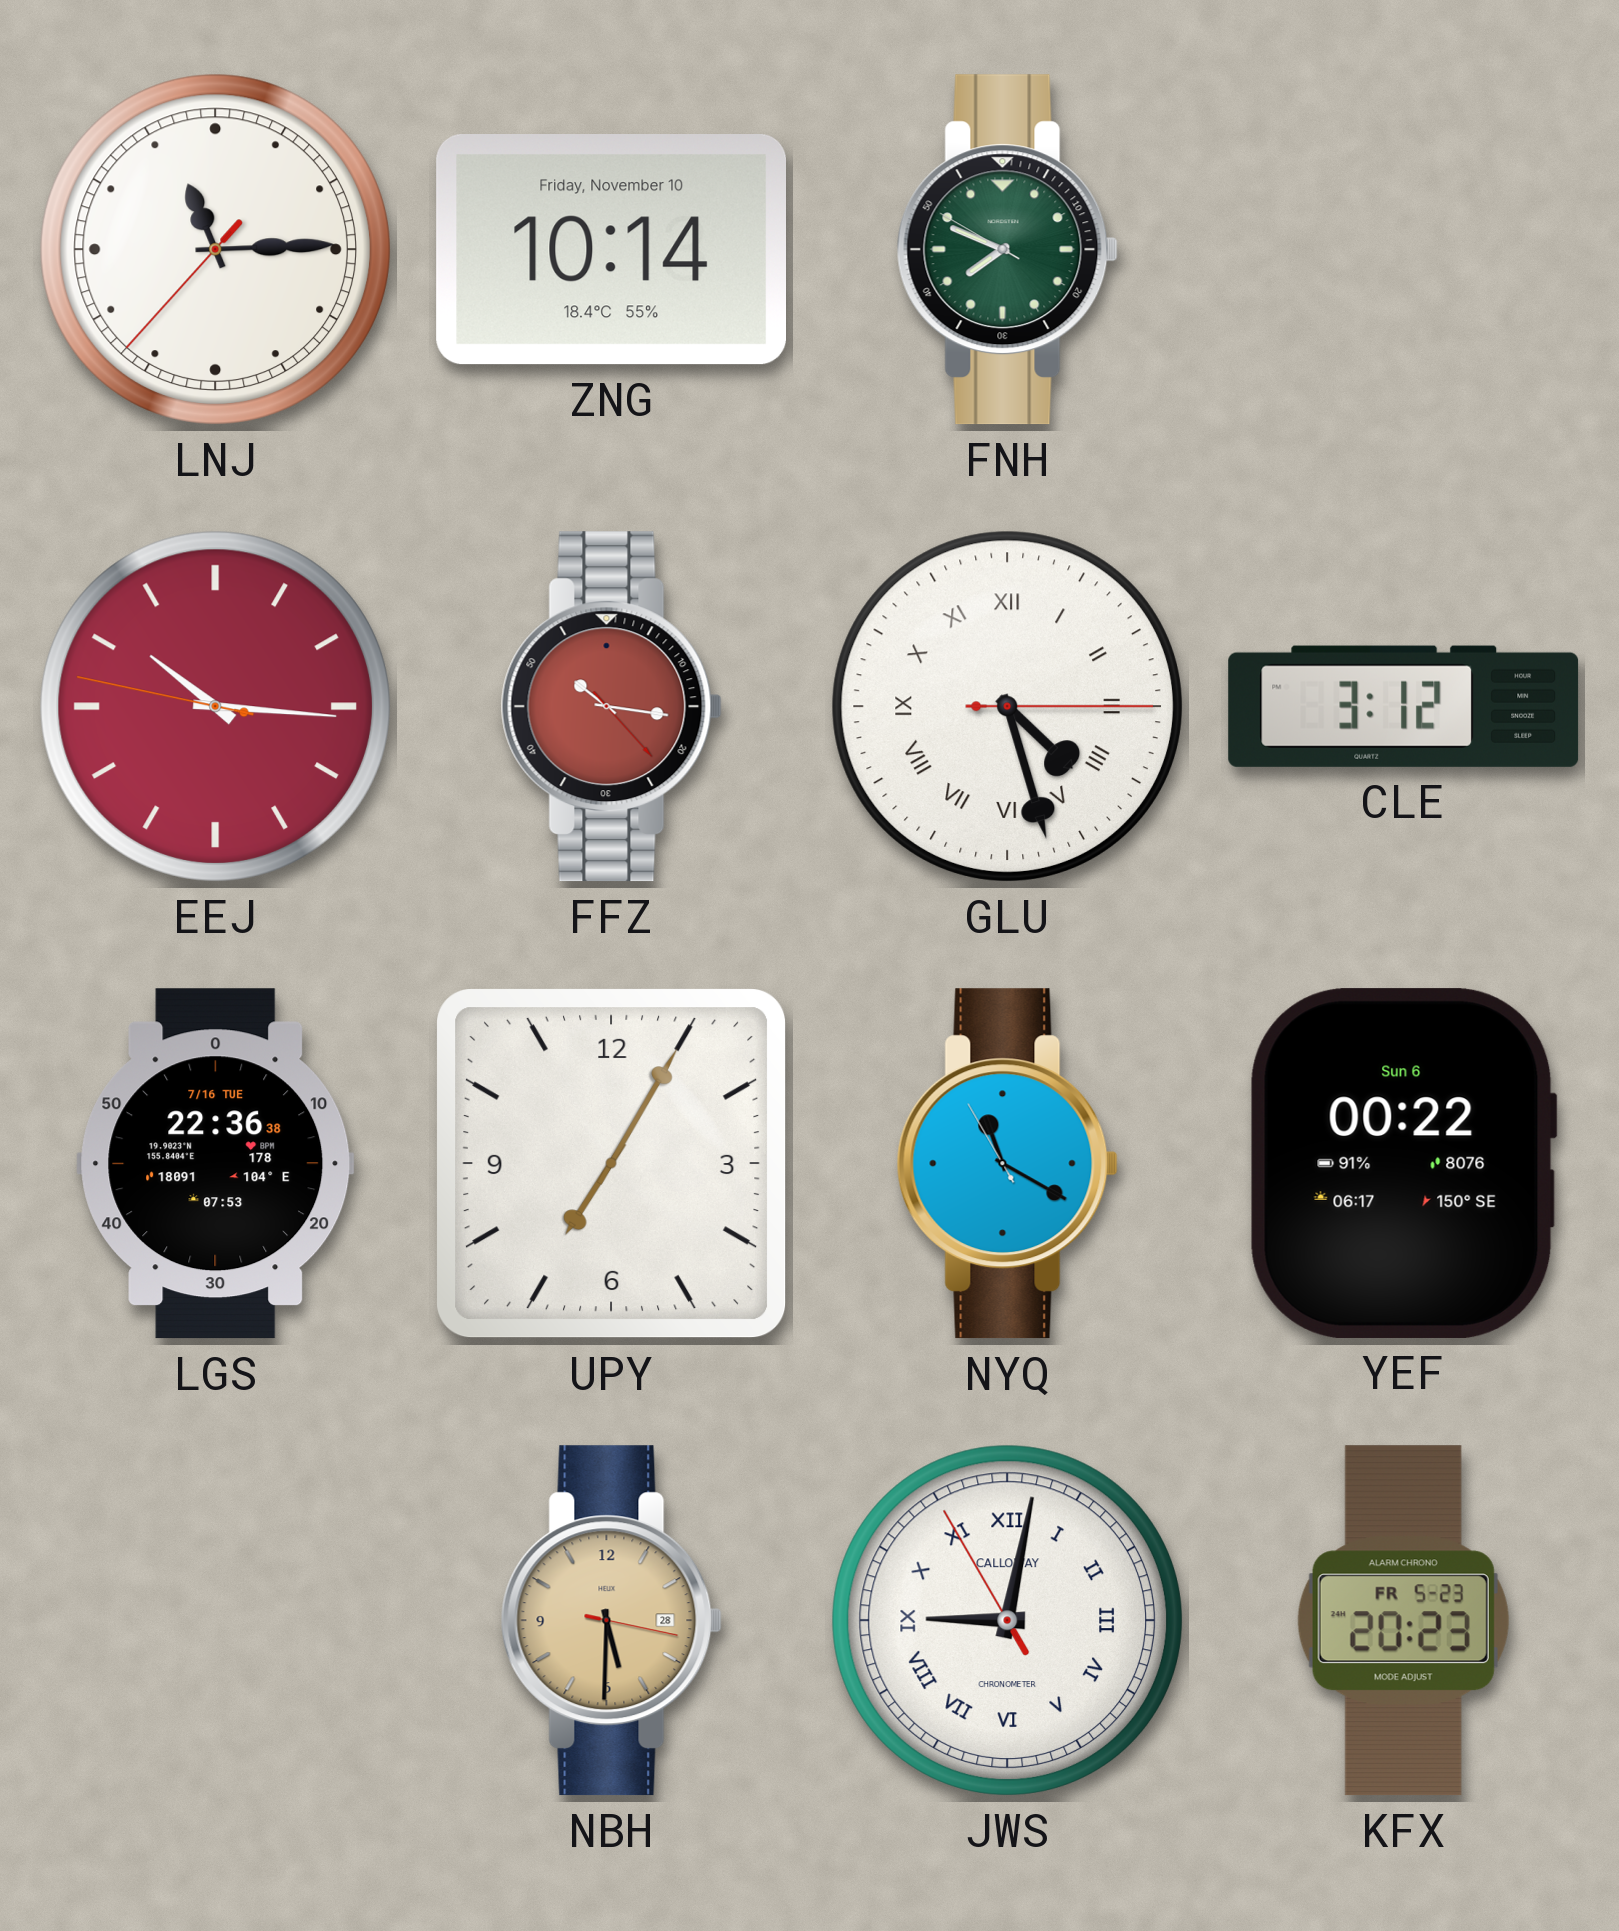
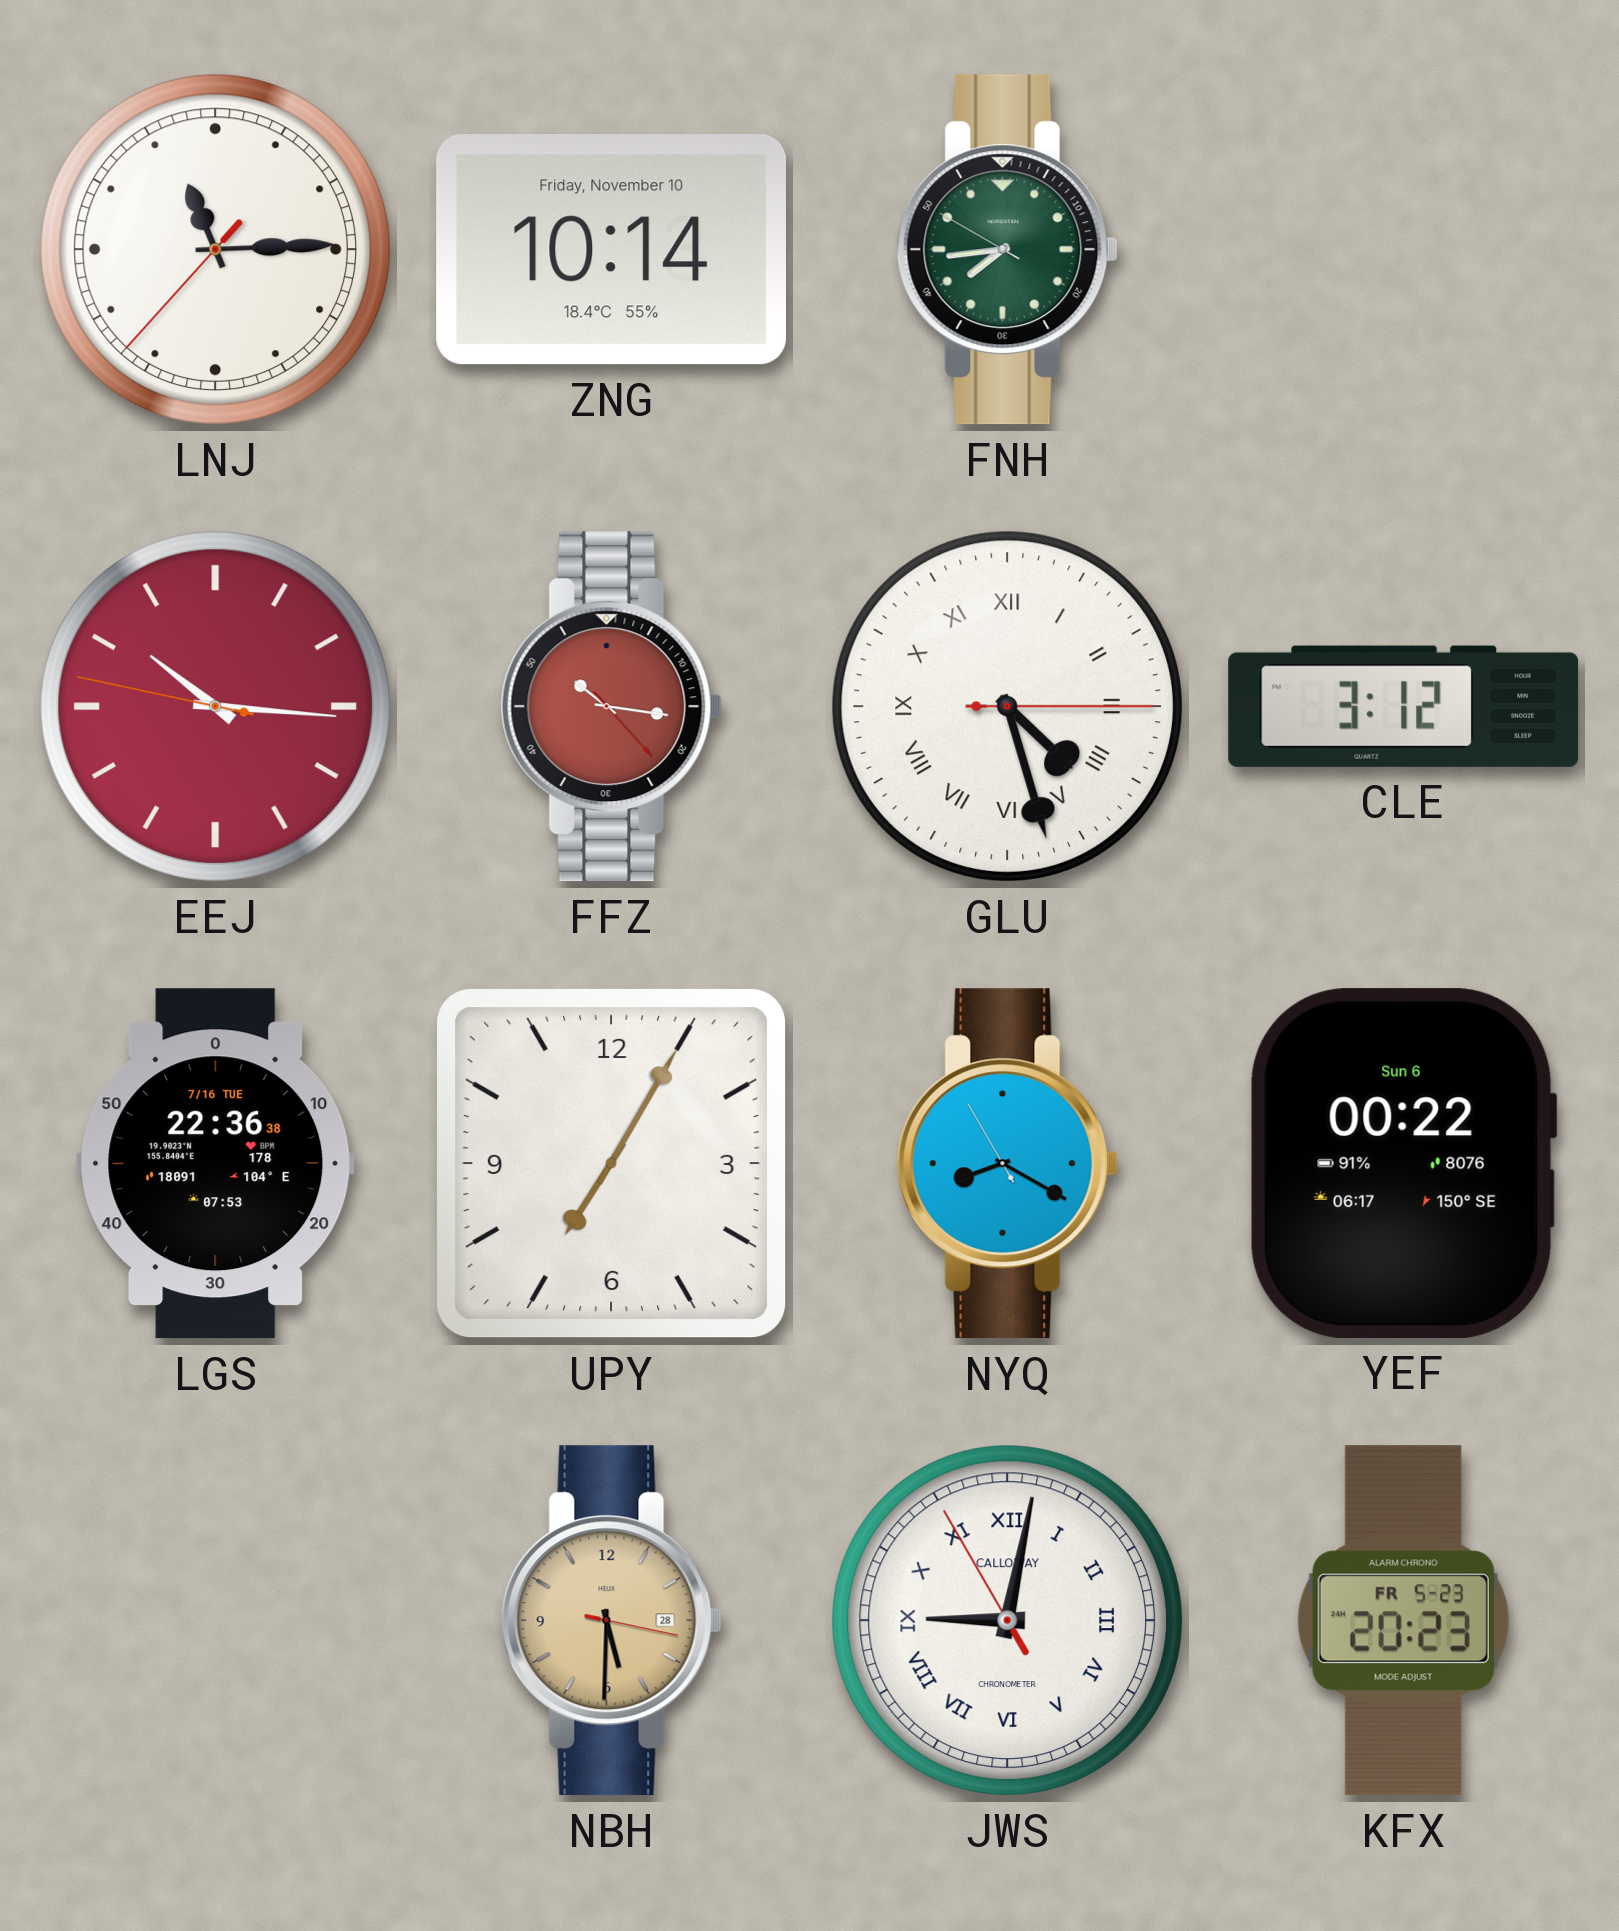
FNH: 7:48 -> 7:43 (1007, 250)
NYQ: 11:19 -> 8:19 (1007, 1164)
